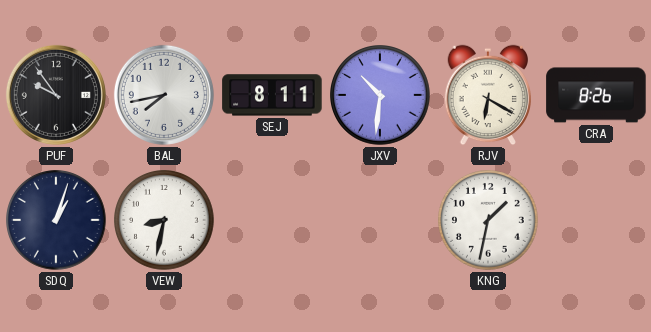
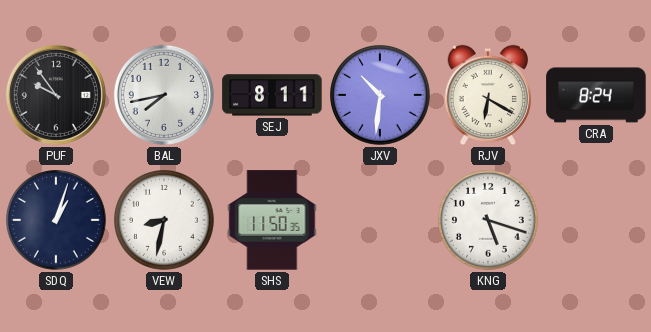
CRA: 8:26 -> 8:24 (596, 95)
SHS: none -> 11:50 (272, 220)
KNG: 1:32 -> 5:18 (489, 221)
